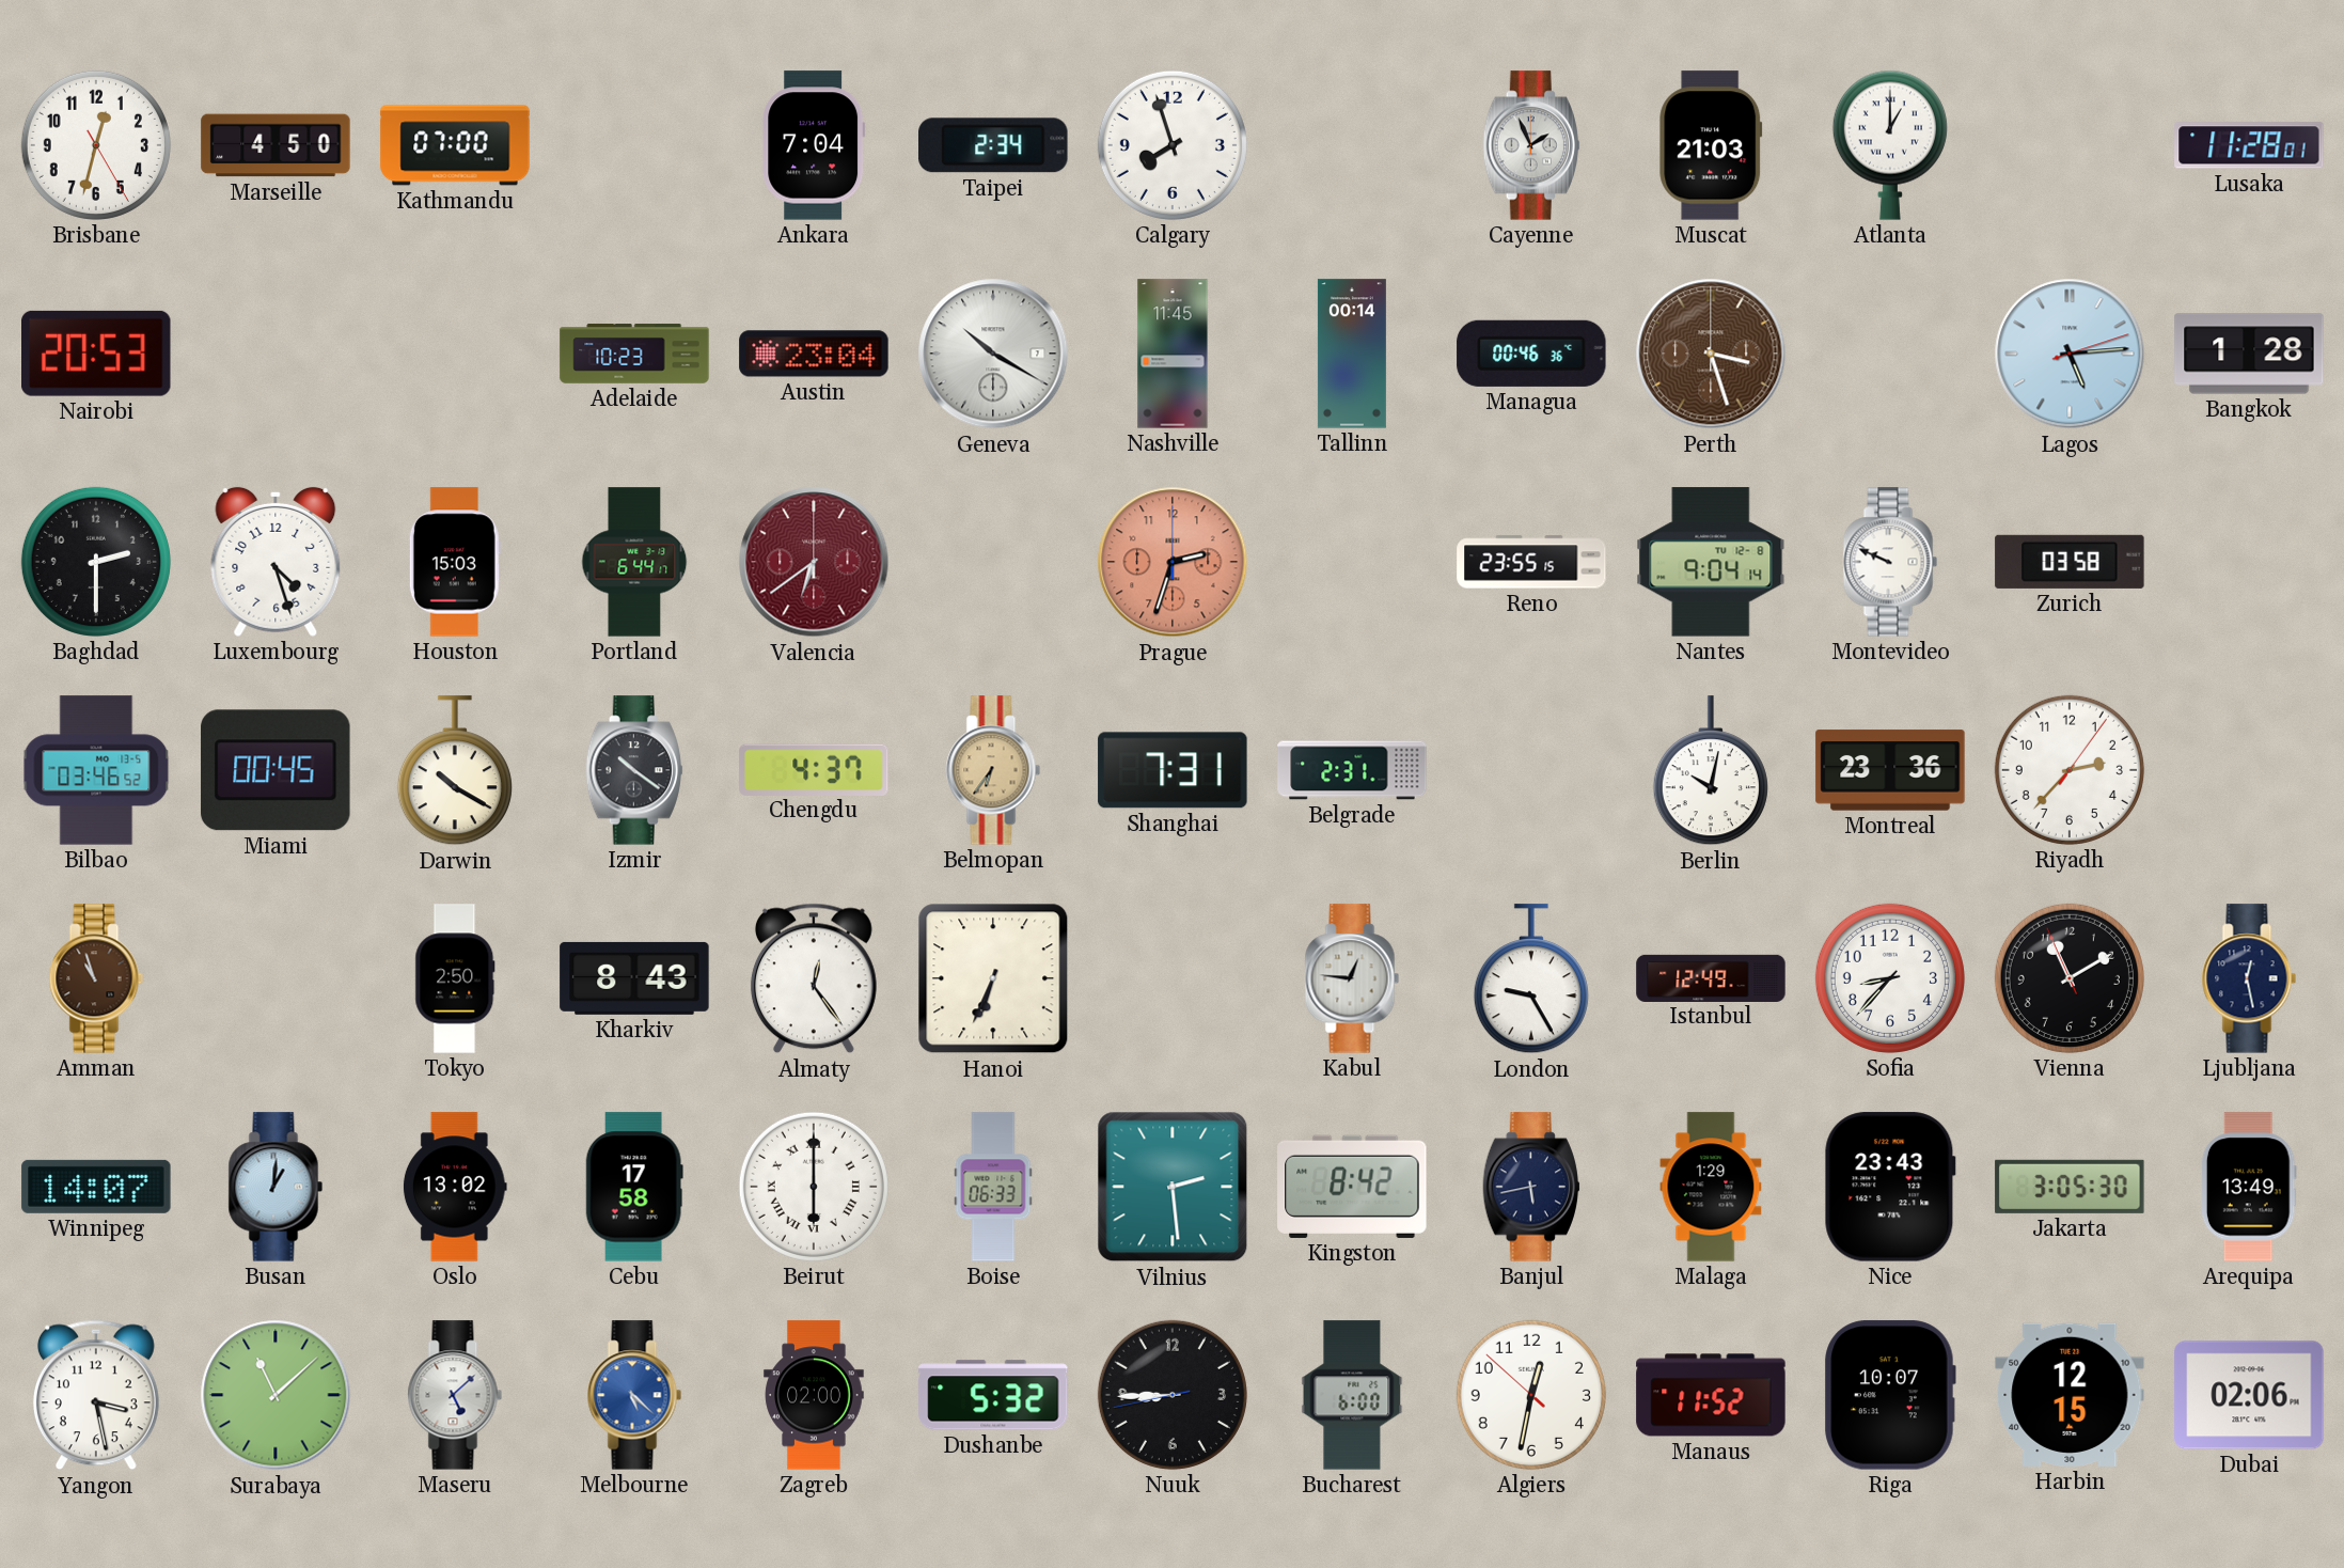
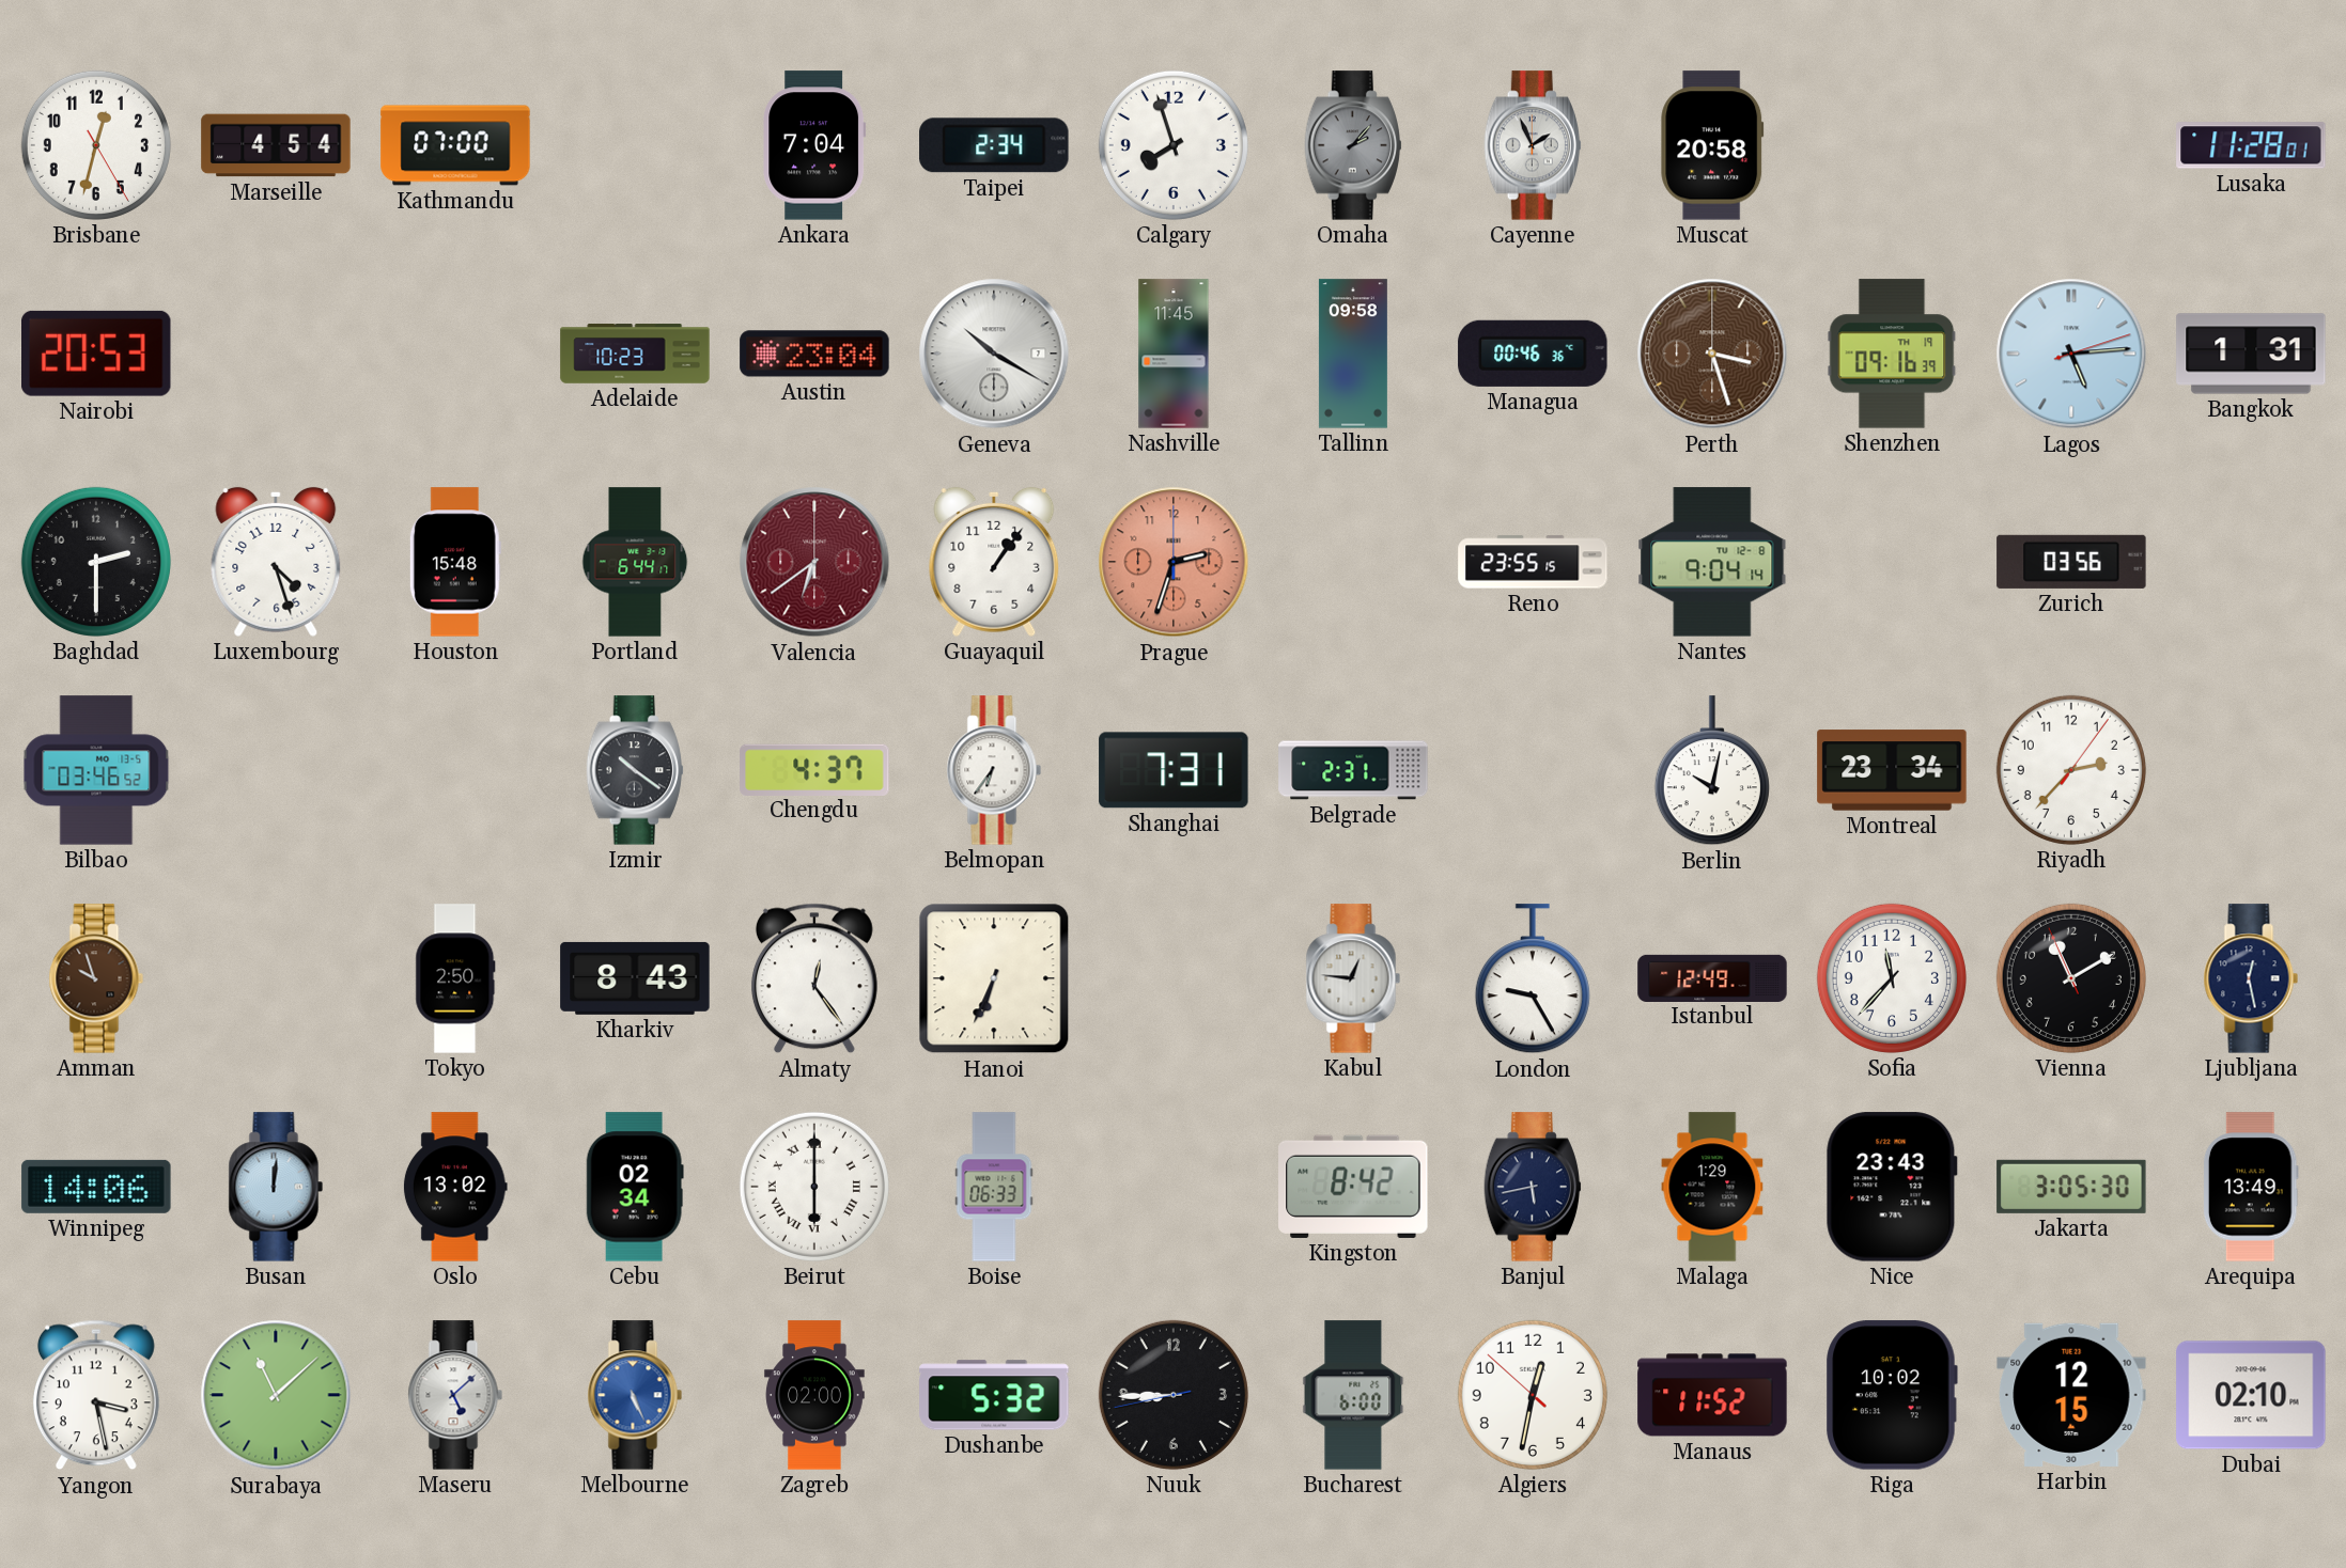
Marseille: 4:50 -> 4:54 (276, 145)
Omaha: none -> 2:07 (1353, 145)
Muscat: 21:03 -> 20:58 (1712, 145)
Atlanta: 1:00 -> none (1890, 145)
Tallinn: 00:14 -> 09:58 (1353, 354)
Shenzhen: none -> 09:16 (1892, 354)
Bangkok: 1:28 -> 1:31 (2251, 354)
Houston: 15:03 -> 15:48 (455, 562)
Guayaquil: none -> 1:06 (994, 562)
Montevideo: 9:49 -> none (1890, 562)
Zurich: 03:58 -> 03:56 (2071, 562)
Miami: 00:45 -> none (276, 770)
Darwin: 10:20 -> none (455, 771)
Belmopan dial: champagne -> white (994, 770)
Montreal: 23:36 -> 23:34 (1892, 770)
Amman: 10:57 -> 9:57 (96, 978)
Sofia: 8:37 -> 11:37 (1892, 978)
Winnipeg: 14:07 -> 14:06 (96, 1187)
Busan: 1:01 -> 12:01 (276, 1187)
Cebu: 17:58 -> 02:34 (635, 1187)
Vilnius: 2:29 -> none (1173, 1187)
Melbourne: 5:22 -> 5:26 (635, 1395)
Riga: 10:07 -> 10:02 (1892, 1395)
Dubai: 02:06 -> 02:10 (2251, 1395)
